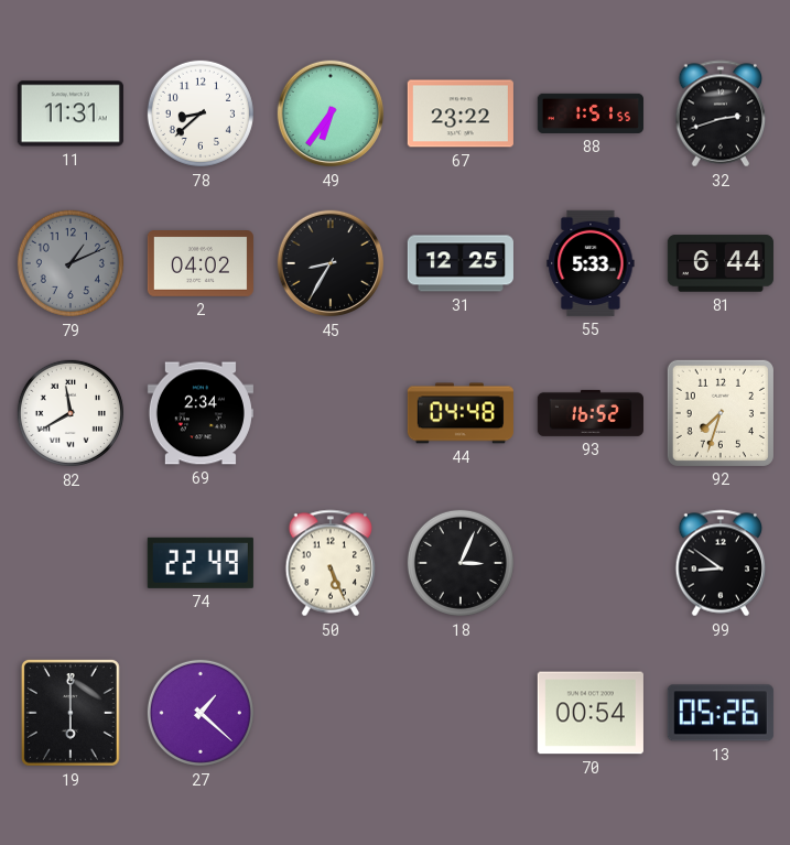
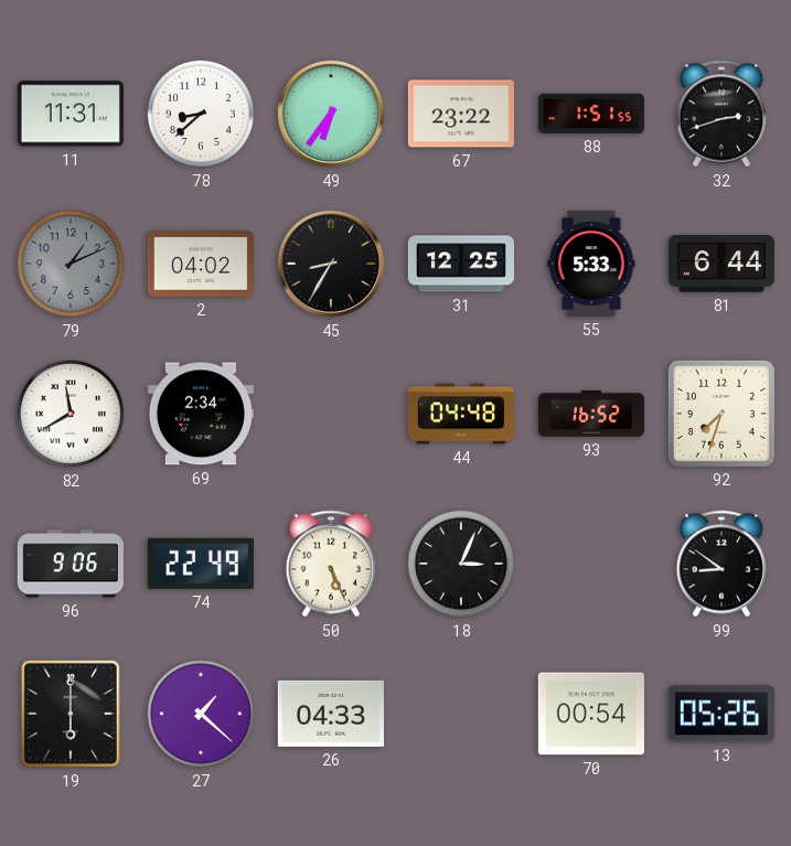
96: none -> 9:06 (71, 564)
26: none -> 04:33 (331, 714)
